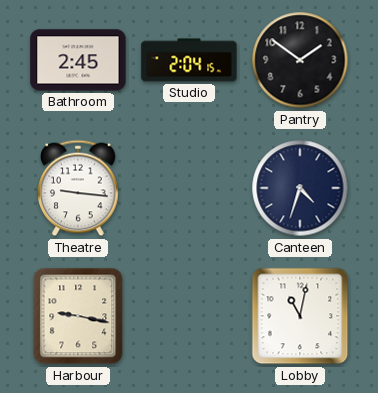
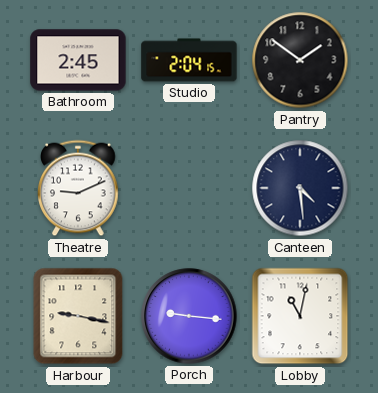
Theatre: 9:16 -> 9:11 (78, 188)
Canteen: 4:33 -> 4:29 (300, 188)
Porch: none -> 9:16 (189, 316)
